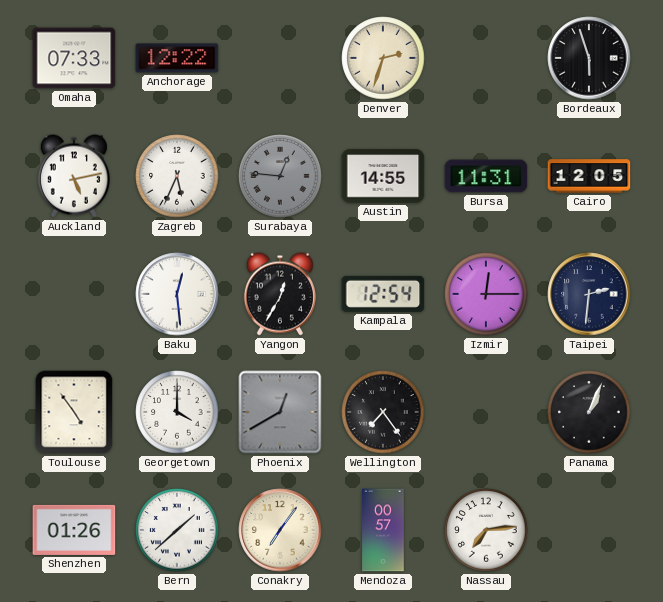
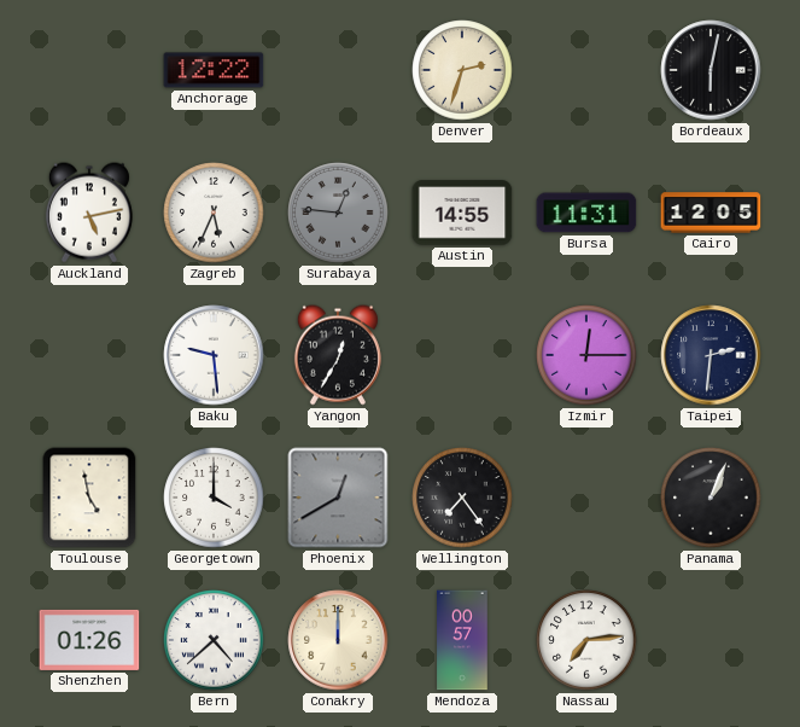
Omaha: 07:33 -> none (74, 58)
Bordeaux: 5:57 -> 6:02 (711, 70)
Baku: 12:29 -> 9:29 (214, 355)
Kampala: 12:54 -> none (383, 294)
Toulouse: 4:54 -> 4:58 (89, 498)
Bern: 1:38 -> 4:38 (214, 640)
Conakry: 7:06 -> 12:00 (338, 640)
